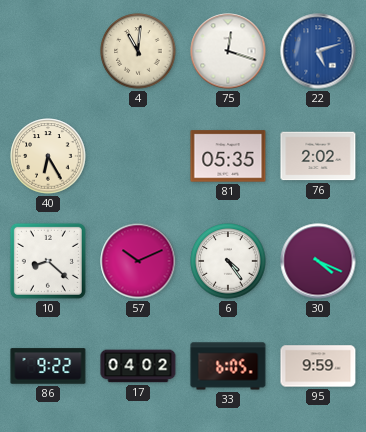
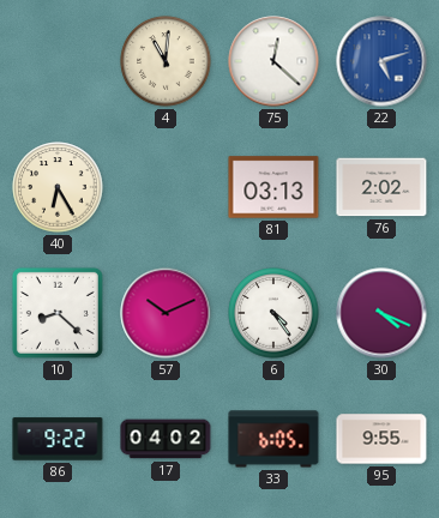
75: 12:18 -> 12:22 (273, 61)
81: 05:35 -> 03:13 (273, 187)
95: 9:59 -> 9:55 (381, 439)
